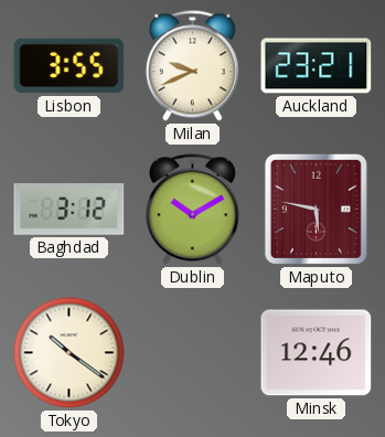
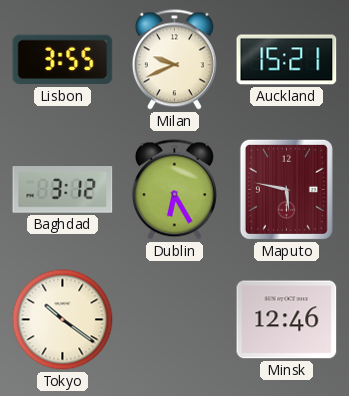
Auckland: 23:21 -> 15:21 (287, 60)
Dublin: 10:10 -> 6:25 (174, 190)
